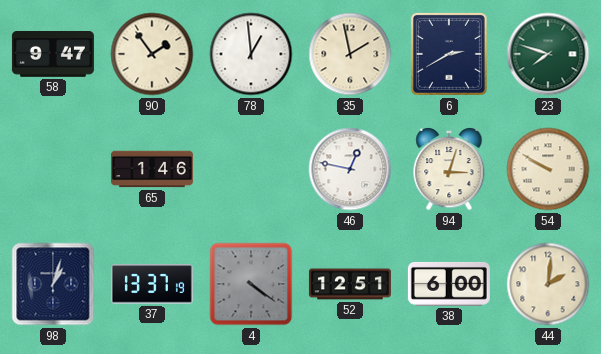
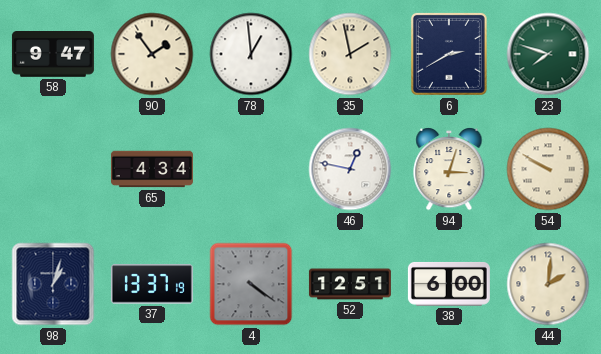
65: 1:46 -> 4:34 (152, 169)
